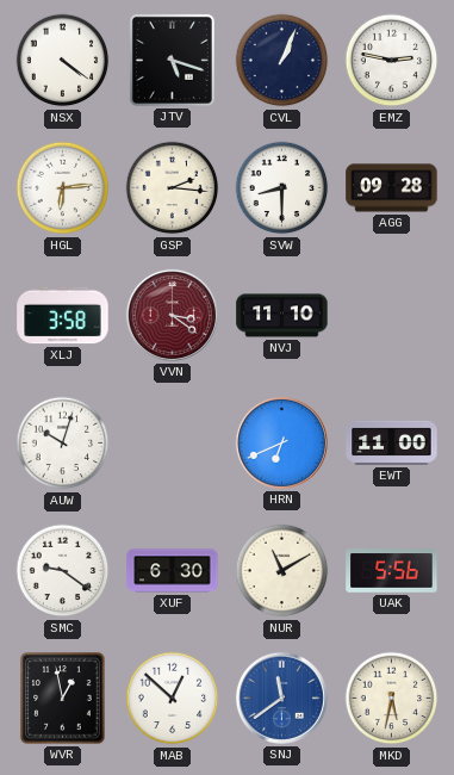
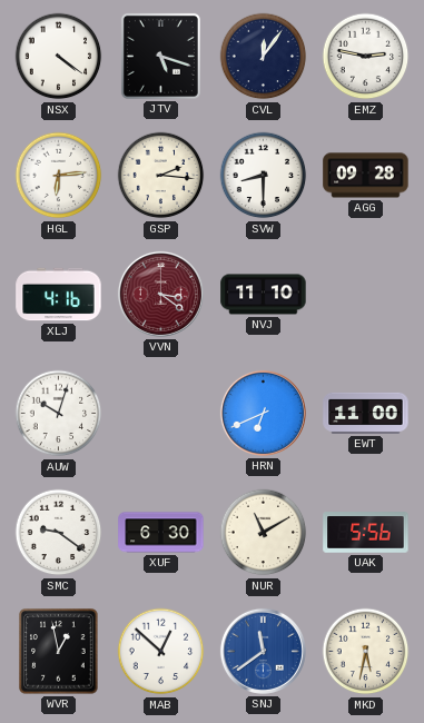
CVL: 1:04 -> 12:06 (264, 57)
XLJ: 3:58 -> 4:16 (59, 295)
